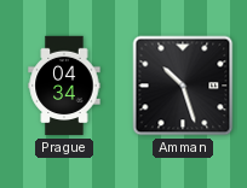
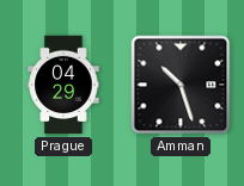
Prague: 04:34 -> 04:29 (63, 85)
